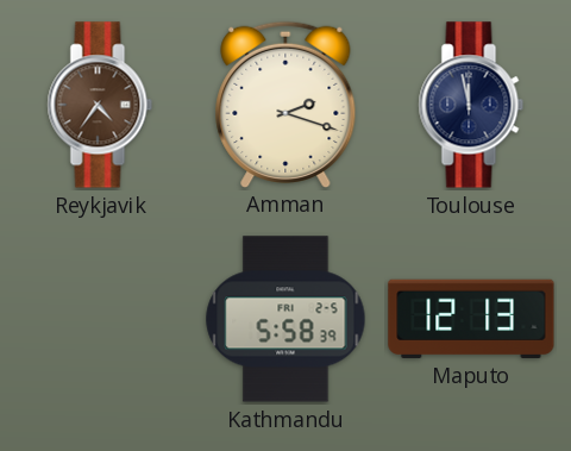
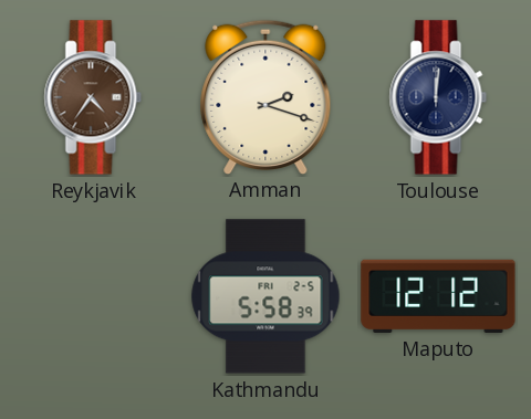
Toulouse: 11:58 -> 12:01 (438, 97)
Maputo: 12:13 -> 12:12 (438, 296)
